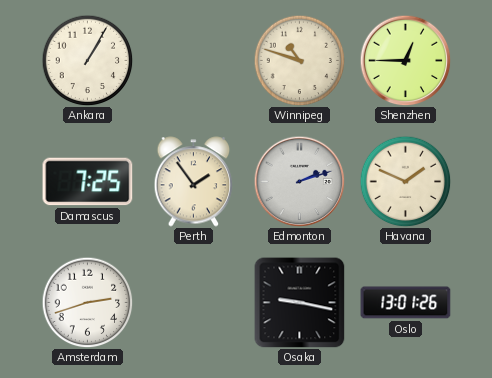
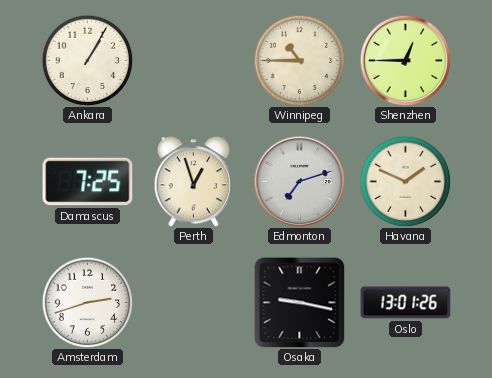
Winnipeg: 10:48 -> 10:45 (299, 60)
Perth: 1:54 -> 12:57 (194, 182)
Edmonton: 2:12 -> 7:12 (299, 181)
